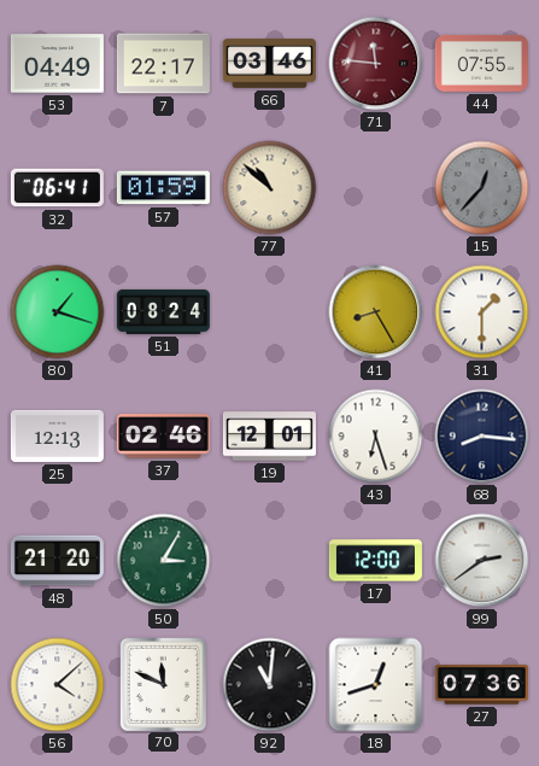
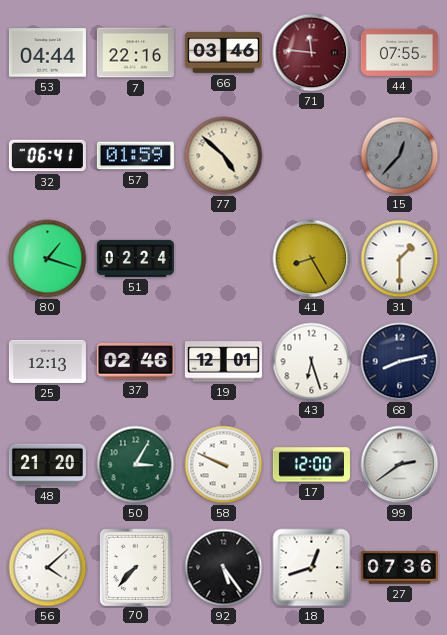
53: 04:49 -> 04:44 (47, 53)
7: 22:17 -> 22:16 (135, 53)
77: 10:52 -> 4:52 (224, 156)
51: 08:24 -> 02:24 (135, 258)
68: 8:16 -> 8:13 (400, 362)
58: none -> 9:49 (224, 465)
70: 11:49 -> 7:37 (135, 567)
92: 11:01 -> 5:24 (224, 568)
